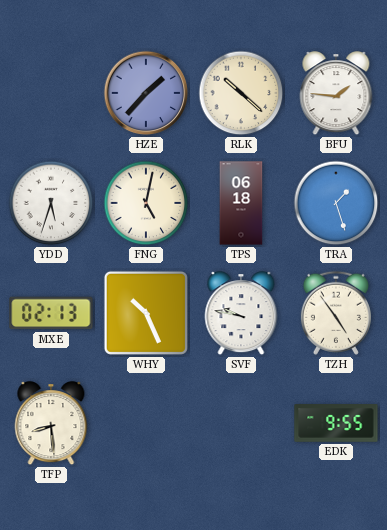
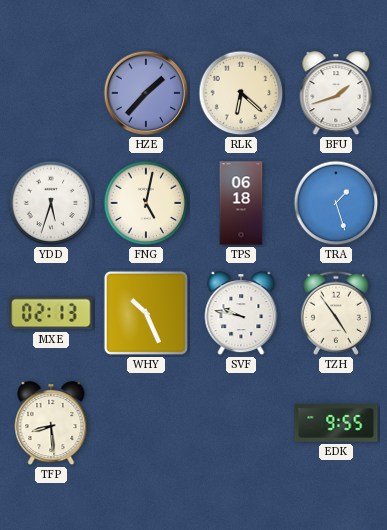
RLK: 10:22 -> 6:22 (241, 93)
BFU: 1:46 -> 1:42 (336, 94)
